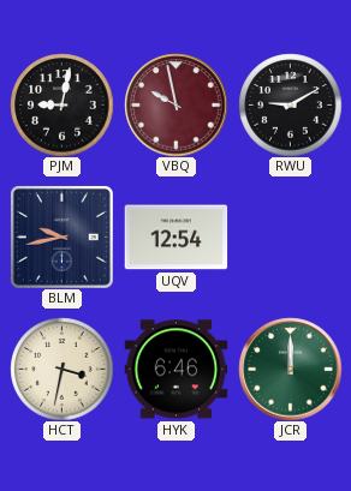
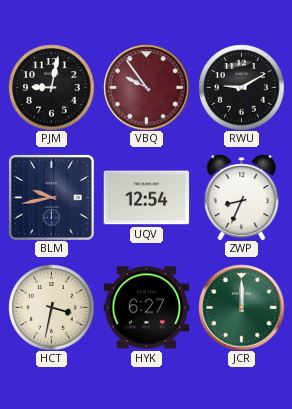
VBQ: 9:58 -> 9:54 (146, 87)
ZWP: none -> 8:34 (242, 197)
HYK: 6:46 -> 6:27 (146, 308)
